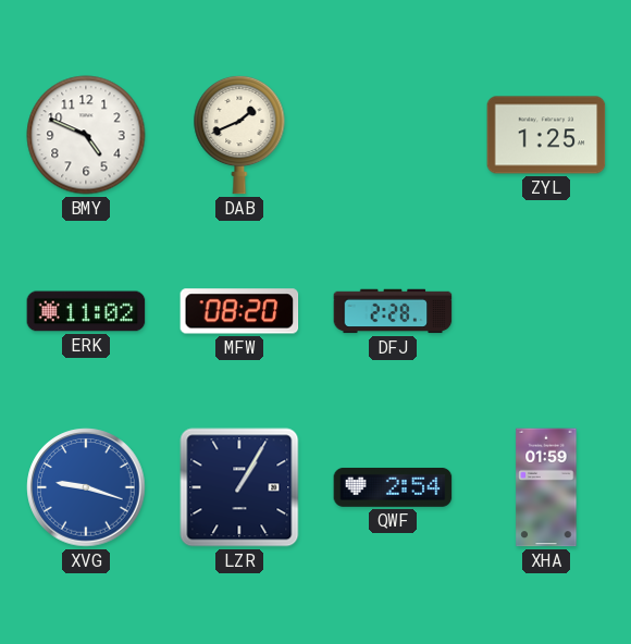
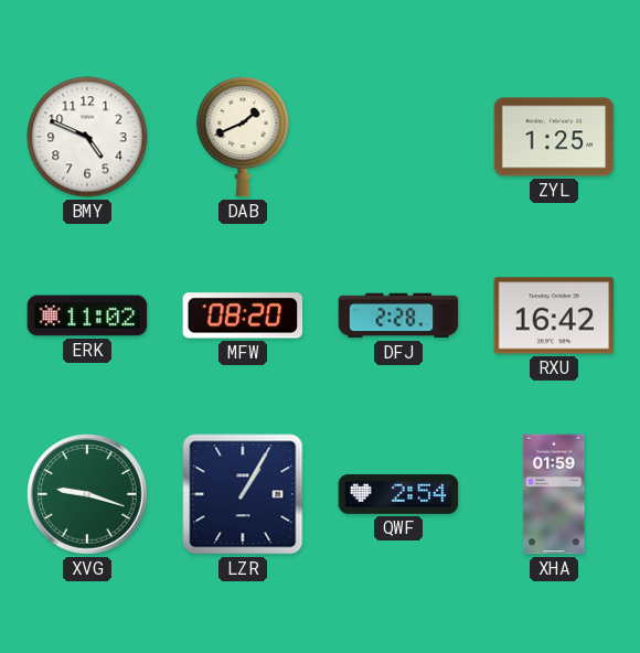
RXU: none -> 16:42 (554, 315)
XVG dial: blue -> green (87, 494)
